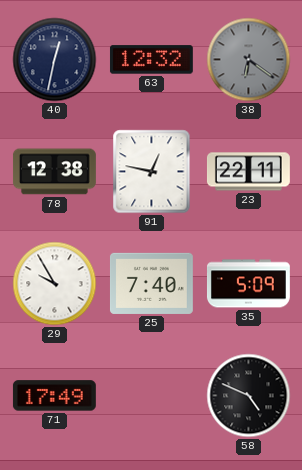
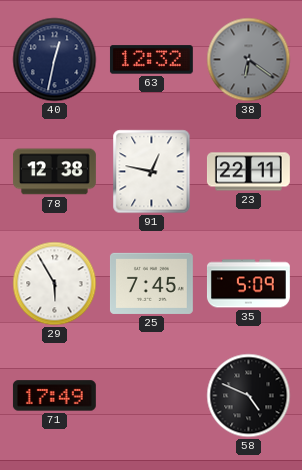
29: 9:55 -> 5:55 (55, 284)
25: 7:40 -> 7:45 (151, 283)
